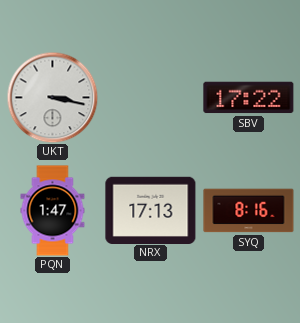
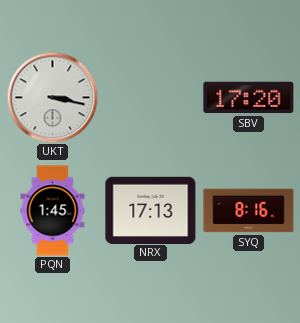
SBV: 17:22 -> 17:20 (249, 98)
PQN: 1:47 -> 1:45 (53, 211)
